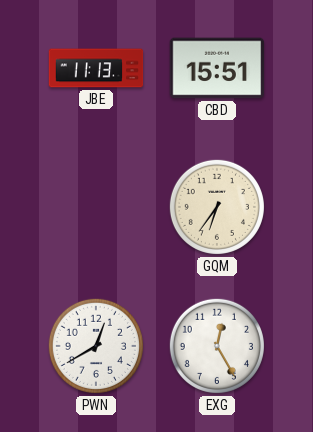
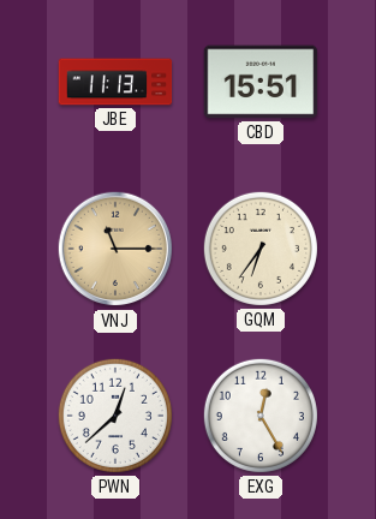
VNJ: none -> 11:15 (115, 249)
PWN: 12:40 -> 12:38 (115, 416)
